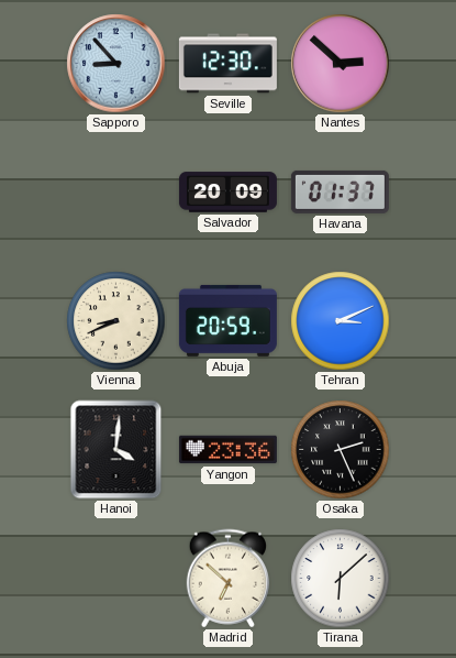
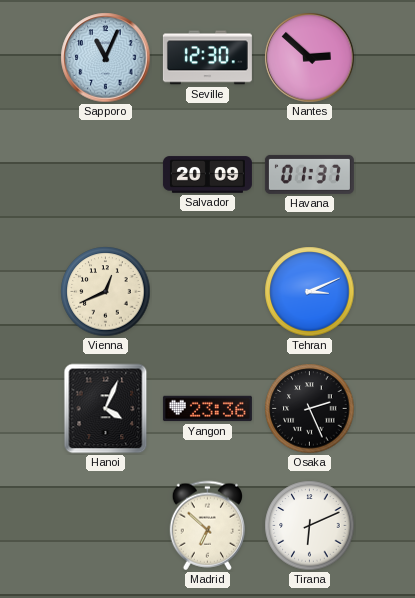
Sapporo: 8:53 -> 11:04 (106, 58)
Vienna: 8:41 -> 12:41 (106, 292)
Abuja: 20:59 -> none (227, 320)
Hanoi: 4:01 -> 4:04 (106, 409)
Tirana: 6:08 -> 6:11 (310, 526)
